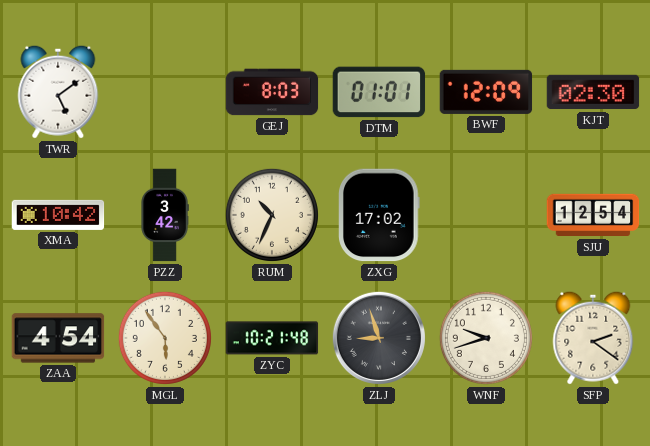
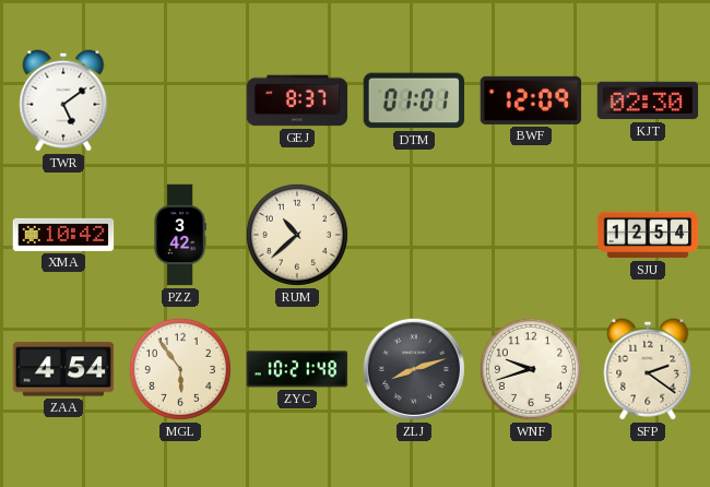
GEJ: 8:03 -> 8:37 (297, 100)
RUM: 10:34 -> 10:38 (297, 235)
ZXG: 17:02 -> none (379, 215)
ZLJ: 8:57 -> 8:12 (414, 369)
